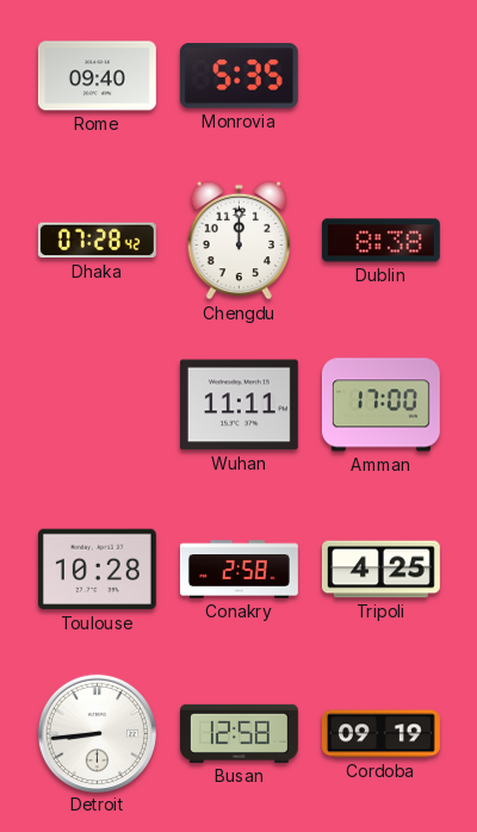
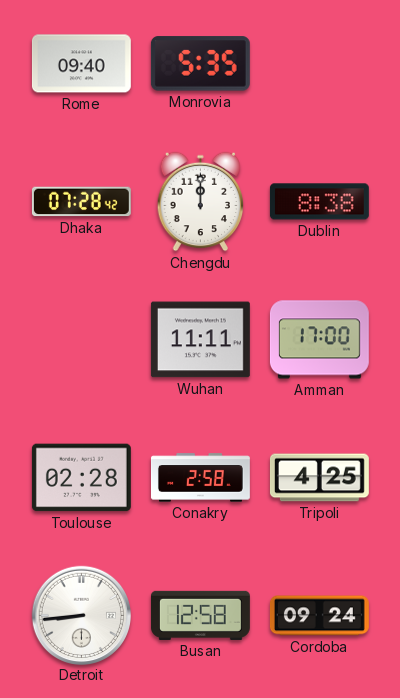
Toulouse: 10:28 -> 02:28 (81, 478)
Cordoba: 09:19 -> 09:24 (319, 616)
